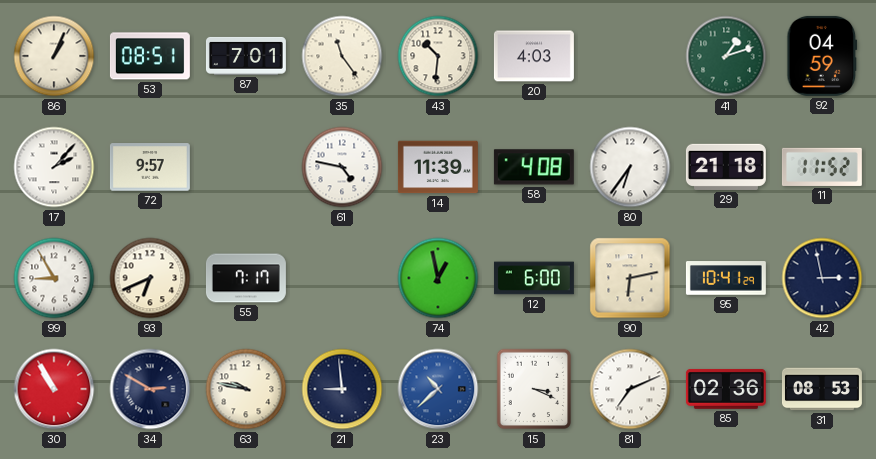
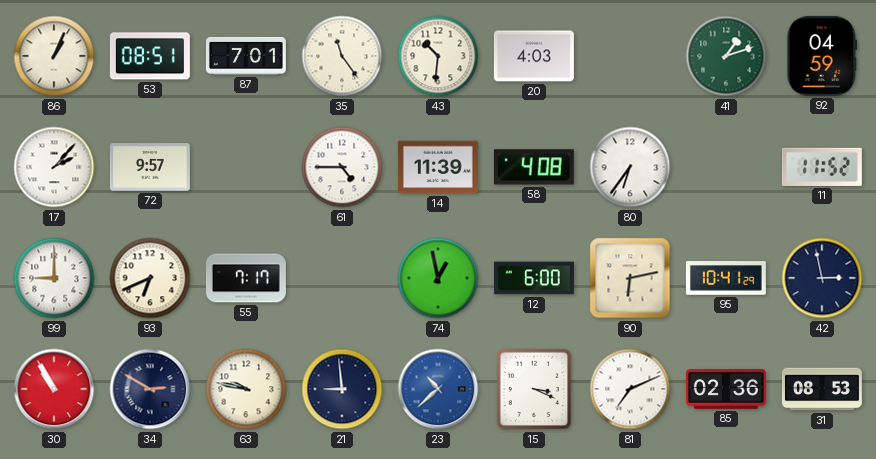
61: 4:47 -> 4:45 (342, 167)
29: 21:18 -> none (726, 167)
99: 8:55 -> 9:00 (54, 278)
